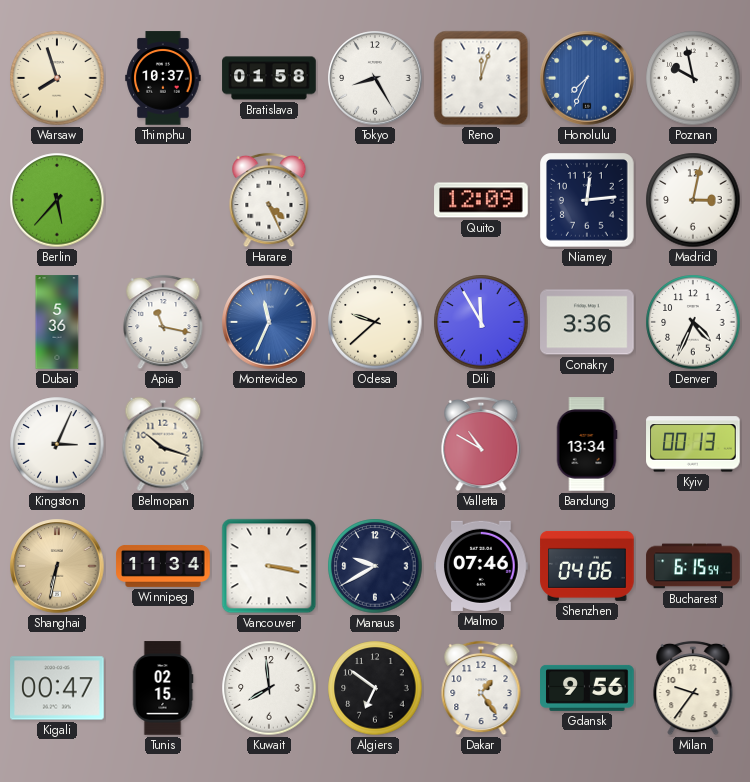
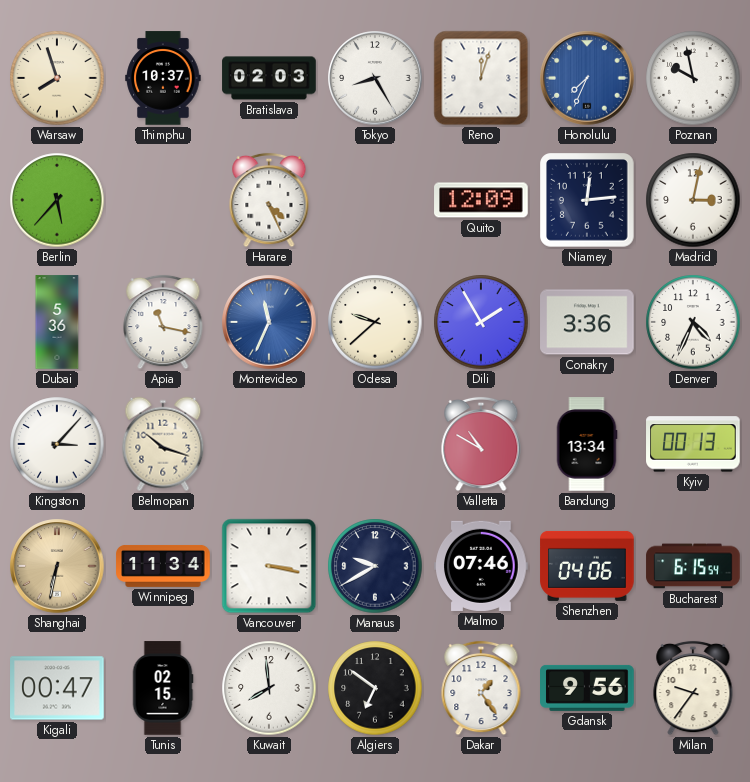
Bratislava: 01:58 -> 02:03 (269, 78)
Dili: 11:55 -> 1:55 (481, 322)
Kingston: 3:04 -> 3:07 (57, 444)
